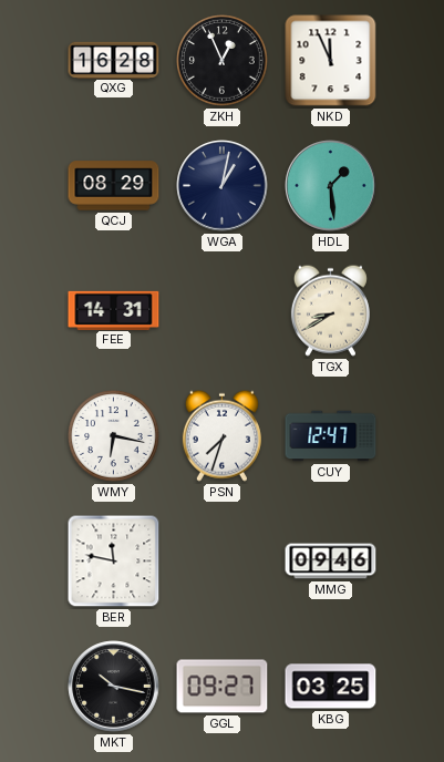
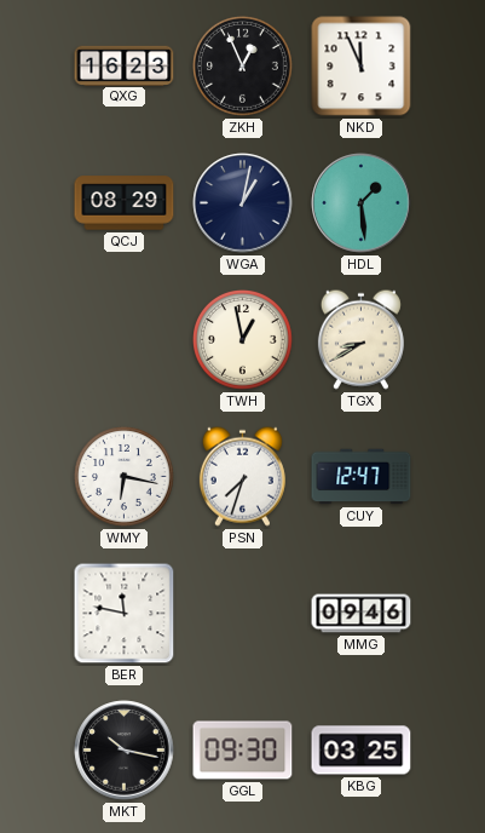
QXG: 16:28 -> 16:23 (125, 65)
FEE: 14:31 -> none (114, 310)
TWH: none -> 12:58 (243, 340)
GGL: 09:27 -> 09:30 (243, 751)
